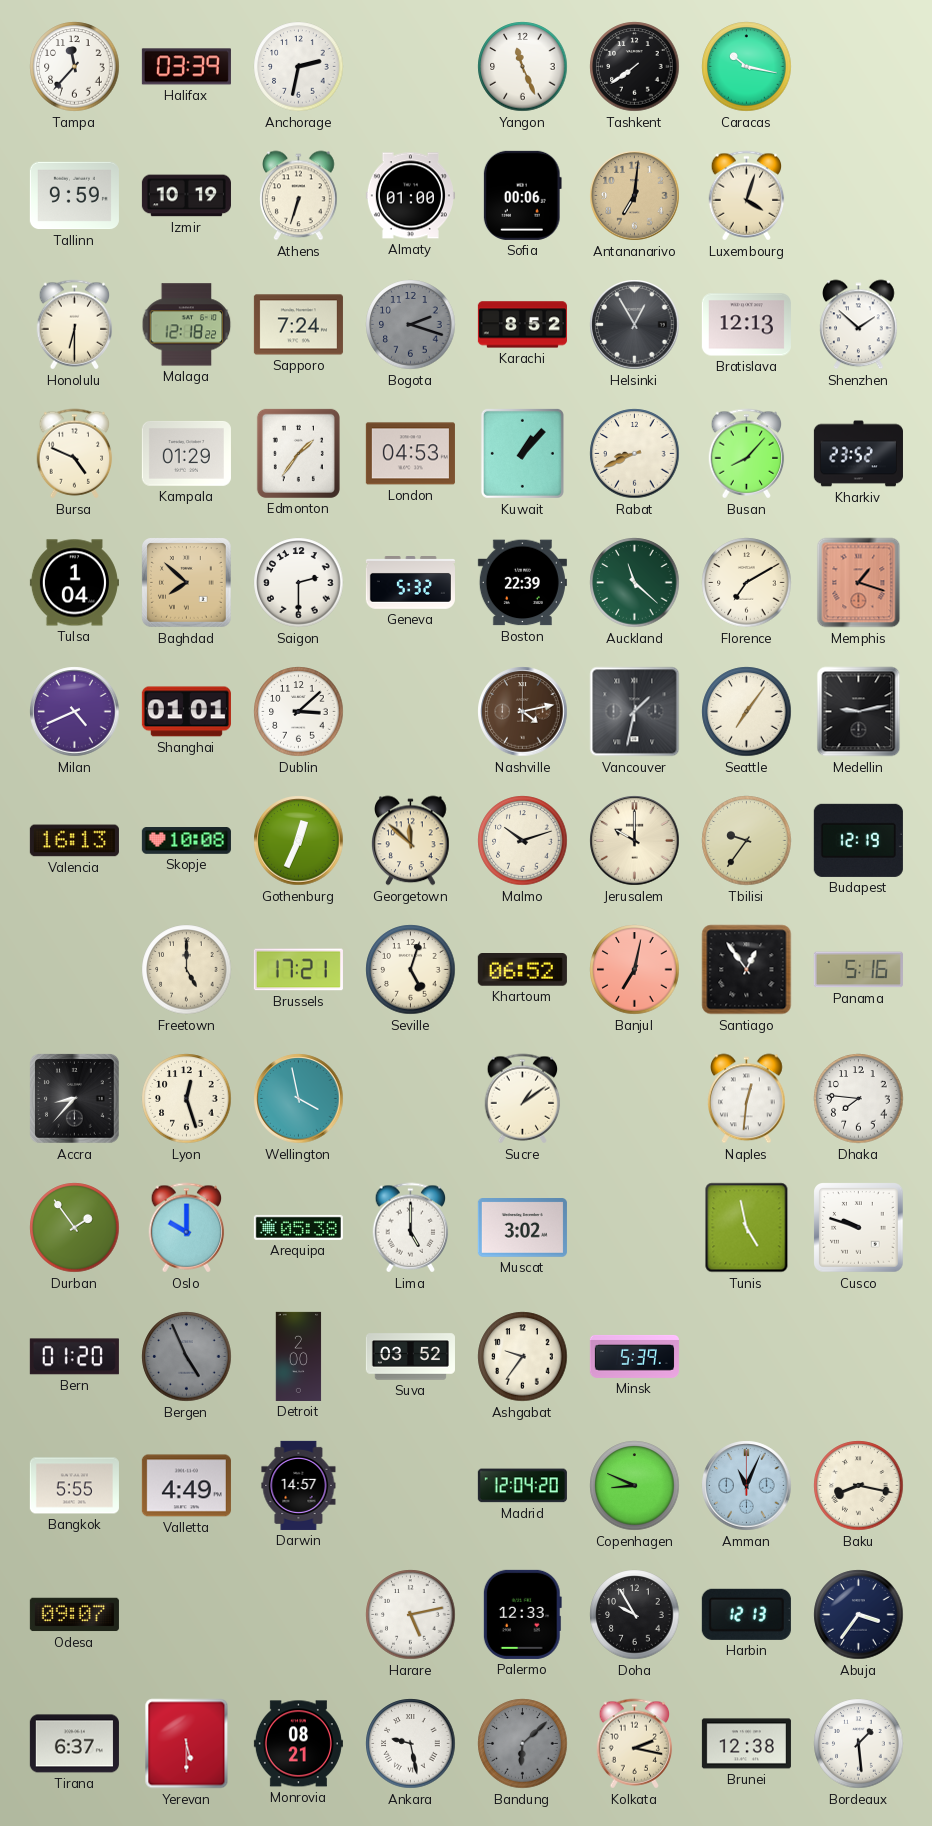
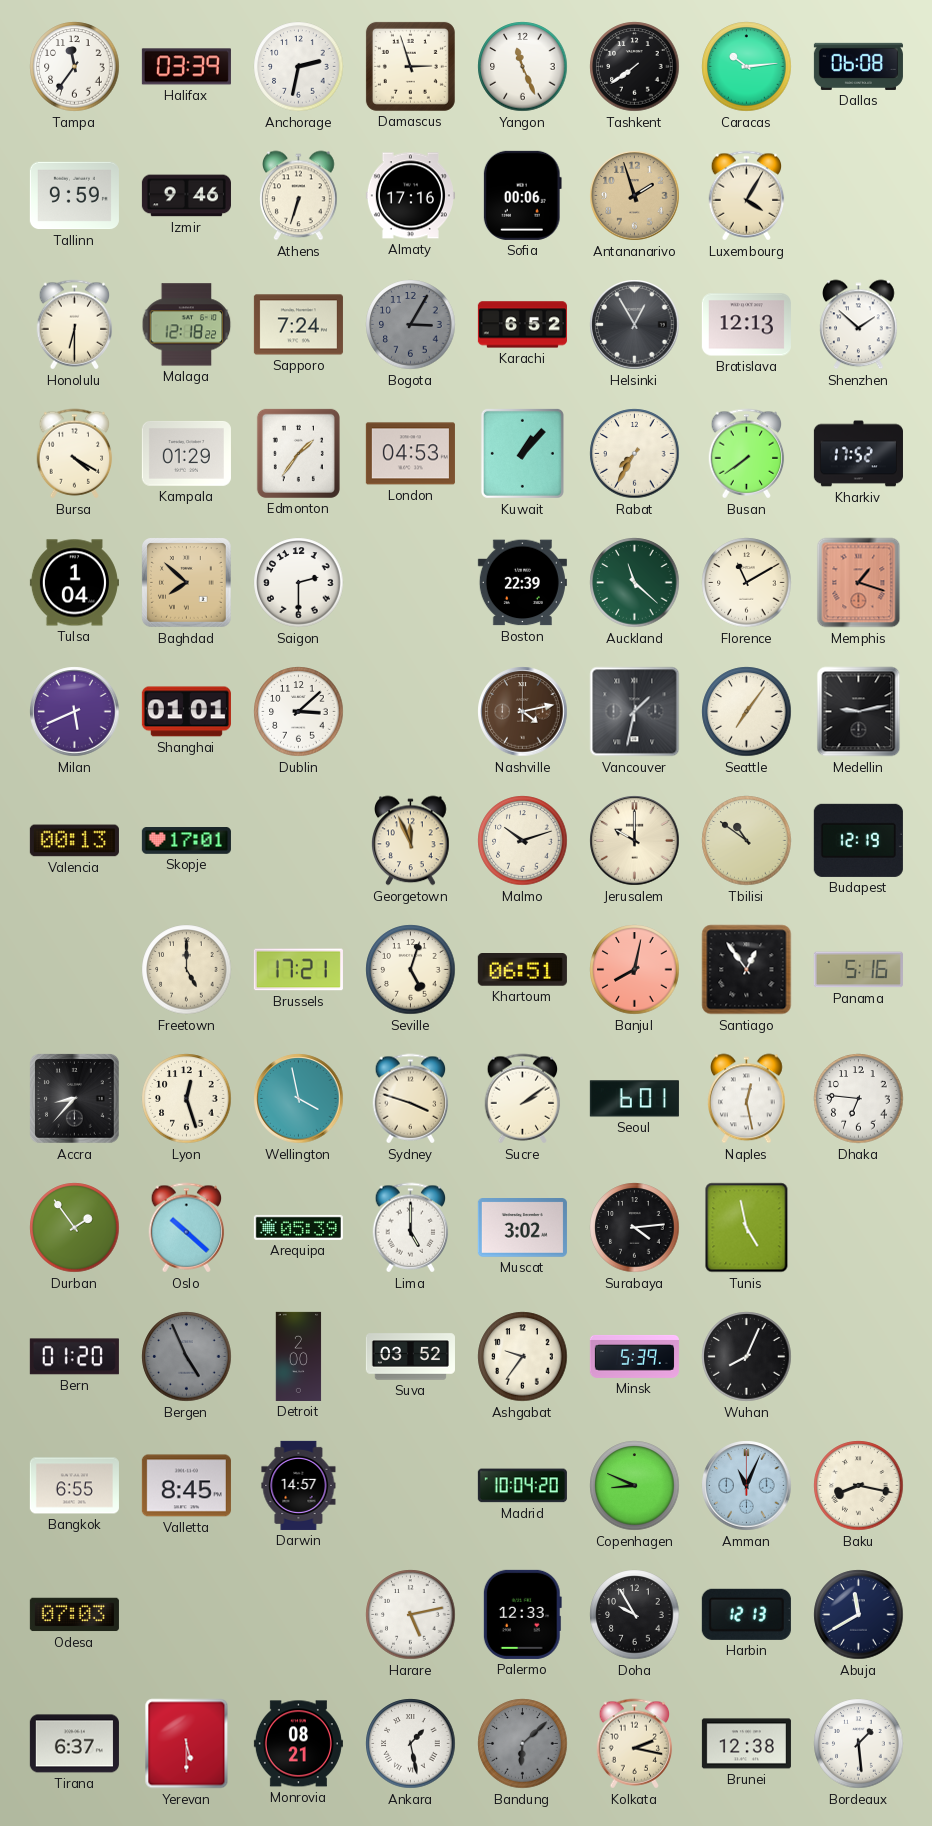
Tampa: 11:37 -> 11:36 (75, 67)
Damascus: none -> 2:57 (410, 66)
Caracas: 10:17 -> 10:14 (747, 67)
Dallas: none -> 06:08 (858, 66)
Izmir: 10:19 -> 9:46 (186, 196)
Almaty: 01:00 -> 17:16 (410, 196)
Antananarivo: 7:01 -> 1:57 (635, 196)
Luxembourg: 4:03 -> 4:05 (747, 196)
Bogota: 2:18 -> 3:05 (411, 325)
Karachi: 8:52 -> 6:52 (522, 325)
Bursa: 4:49 -> 4:20 (75, 454)
Rabat: 8:41 -> 7:35 (635, 454)
Busan: 8:07 -> 7:39 (747, 454)
Kharkiv: 23:52 -> 17:52 (858, 454)
Geneva: 5:32 -> none (410, 583)
Florence: 7:10 -> 11:10 (747, 583)
Milan: 4:41 -> 5:41 (75, 712)
Valencia: 16:13 -> 00:13 (74, 841)
Skopje: 10:08 -> 17:01 (186, 841)
Gothenburg: 12:34 -> none (299, 841)
Georgetown: 11:52 -> 11:56 (411, 841)
Tbilisi: 9:36 -> 10:51 (747, 841)
Khartoum: 06:52 -> 06:51 (522, 970)
Banjul: 7:02 -> 8:02 (635, 970)
Sydney: none -> 3:48 (411, 1099)
Sucre: 1:09 -> 2:09 (523, 1099)
Seoul: none -> 6:01 (634, 1099)
Naples: 12:31 -> 12:28 (747, 1099)
Dhaka: 7:46 -> 6:46 (859, 1099)
Oslo: 10:00 -> 10:22 (187, 1228)
Arequipa: 05:38 -> 05:39 (298, 1227)
Surabaya: none -> 4:14 (635, 1228)
Cusco: 9:48 -> none (859, 1228)
Wuhan: none -> 8:04 (747, 1357)
Bangkok: 5:55 -> 6:55 (74, 1486)
Valletta: 4:49 -> 8:45 (186, 1486)
Madrid: 12:04 -> 10:04 (522, 1486)
Odesa: 09:07 -> 07:03 (74, 1615)
Abuja: 3:36 -> 11:40 (859, 1615)
Ankara: 9:28 -> 1:28 (411, 1744)
